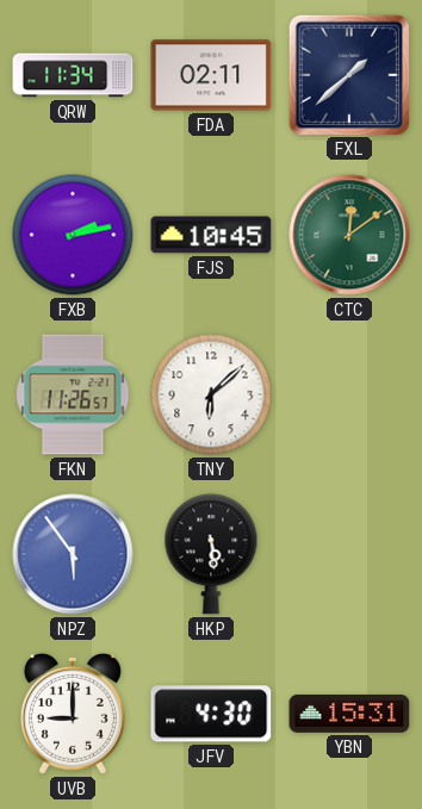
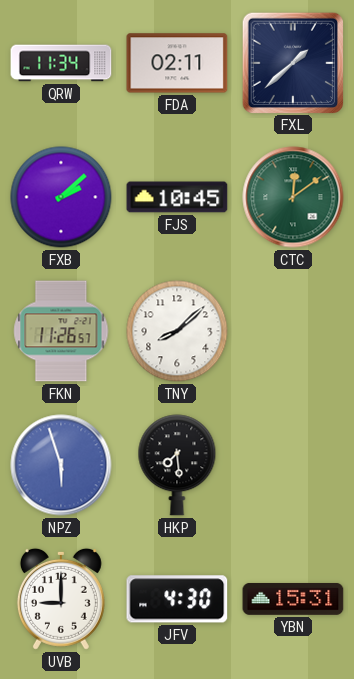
FXB: 2:13 -> 2:08 (61, 197)
TNY: 6:08 -> 8:08 (177, 331)
NPZ: 5:54 -> 5:57 (61, 465)
HKP: 5:29 -> 7:29 (177, 465)
